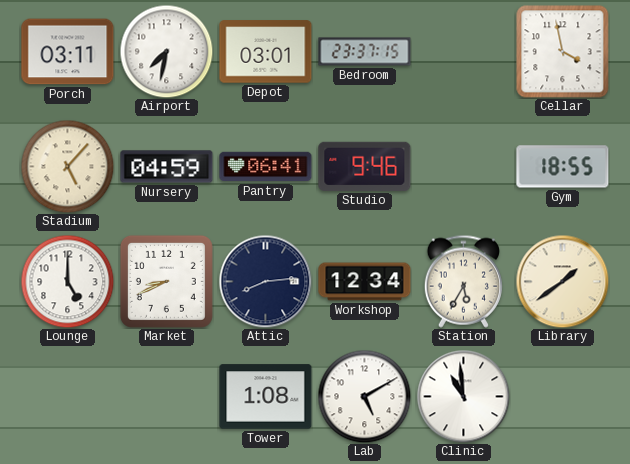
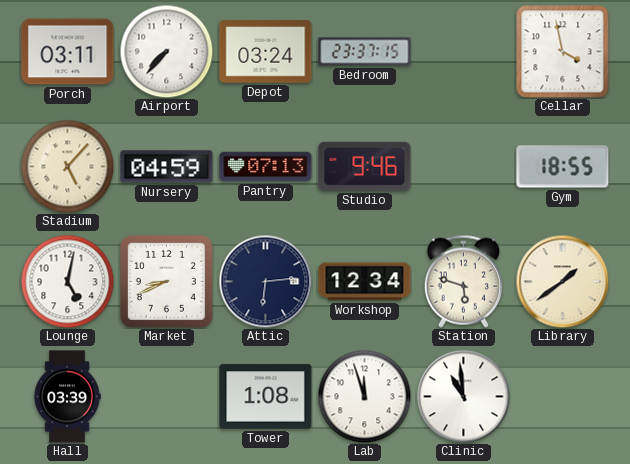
Airport: 7:32 -> 7:37 (166, 51)
Depot: 03:01 -> 03:24 (266, 52)
Pantry: 06:41 -> 07:13 (266, 167)
Lounge: 5:00 -> 5:02 (67, 281)
Attic: 8:14 -> 6:14 (265, 281)
Station: 5:35 -> 5:48 (463, 281)
Hall: none -> 03:39 (67, 397)
Lab: 5:10 -> 11:57 (364, 396)
